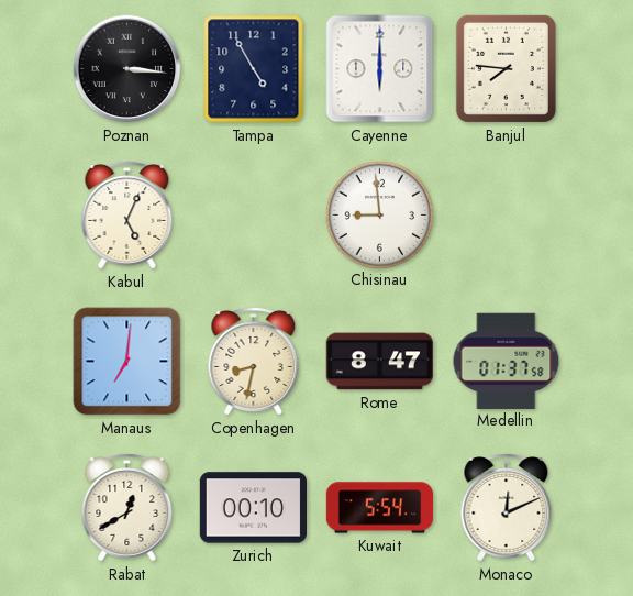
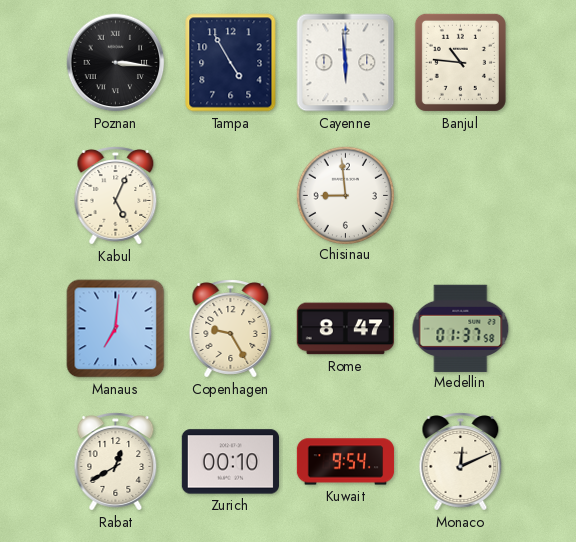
Cayenne: 6:00 -> 5:59 (346, 63)
Banjul: 7:46 -> 10:46 (460, 62)
Copenhagen: 8:32 -> 9:25 (231, 329)
Kuwait: 5:54 -> 9:54 (346, 462)
